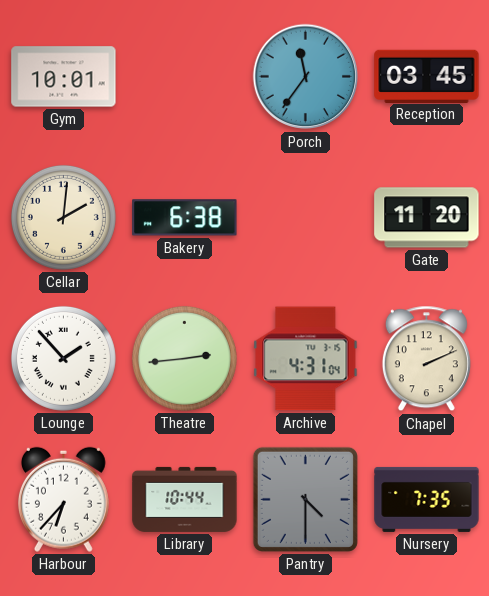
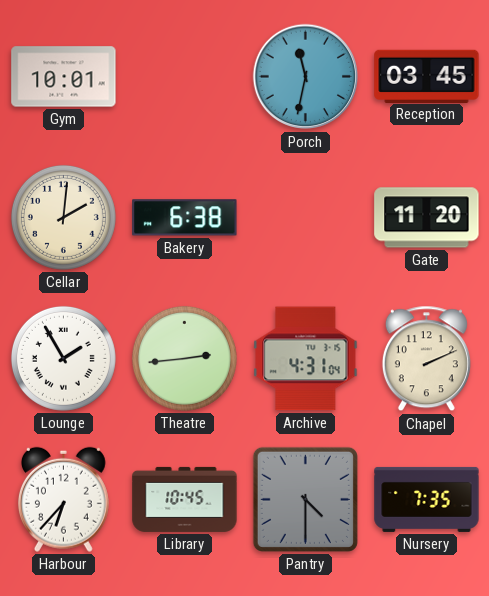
Porch: 11:36 -> 11:32 (306, 77)
Lounge: 1:53 -> 1:55 (63, 358)
Library: 10:44 -> 10:45 (185, 499)
